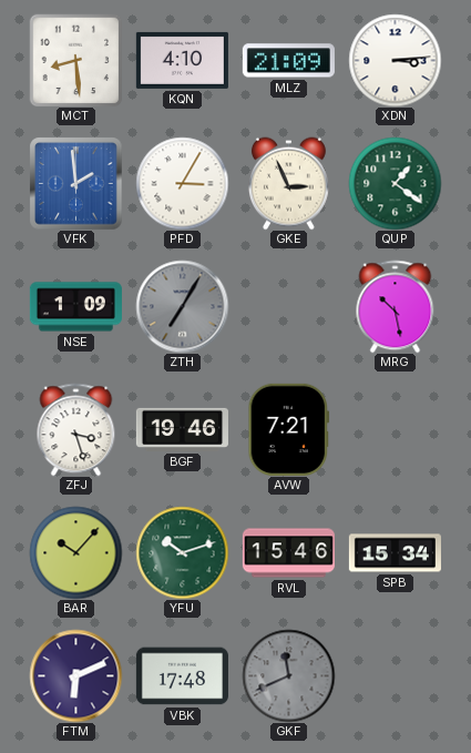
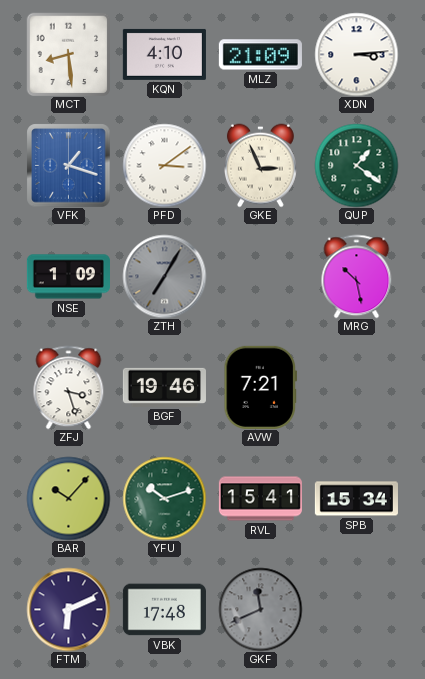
VFK: 1:59 -> 1:18 (68, 165)
PFD: 3:05 -> 3:09 (164, 165)
RVL: 15:46 -> 15:41 (260, 499)
